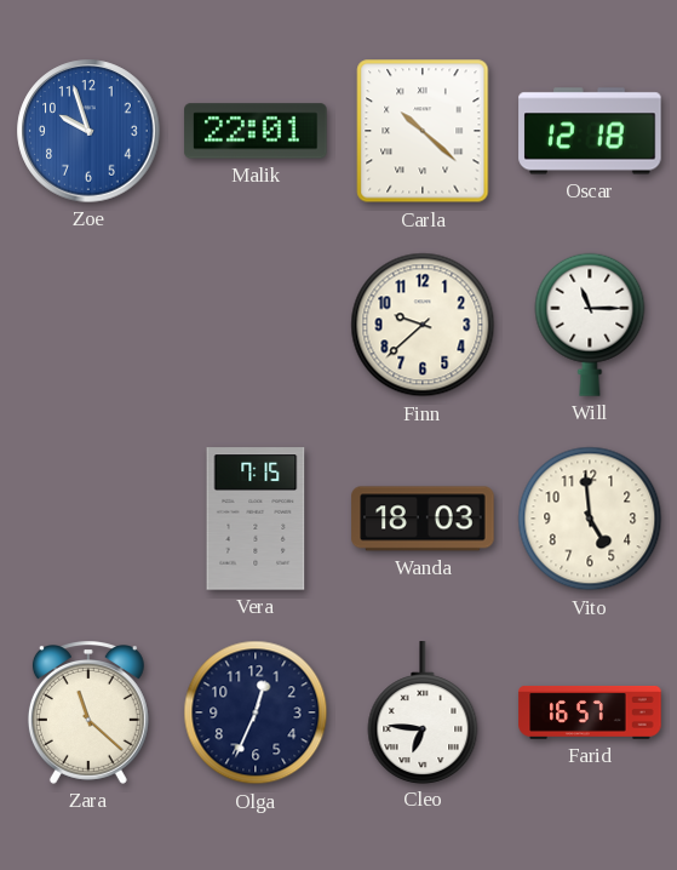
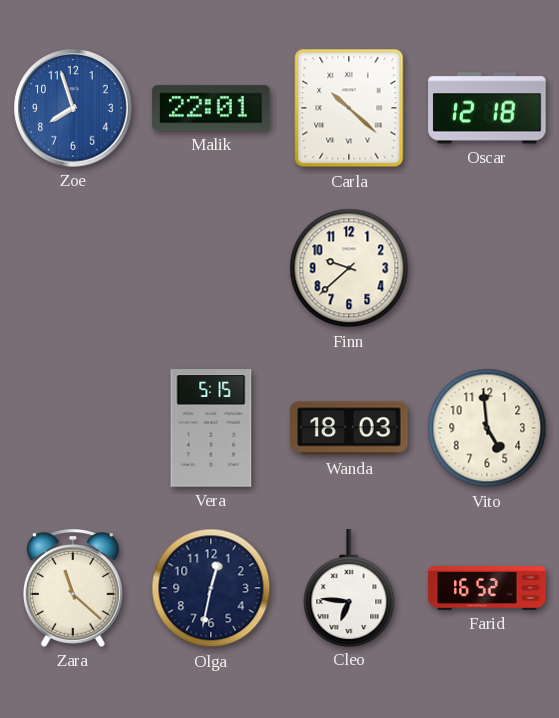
Zoe: 9:57 -> 7:57 (73, 108)
Will: 11:15 -> none (590, 325)
Vera: 7:15 -> 5:15 (211, 428)
Olga: 12:34 -> 12:32 (211, 588)
Farid: 16:57 -> 16:52 (487, 588)
